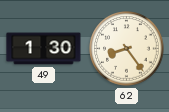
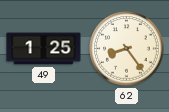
49: 1:30 -> 1:25 (44, 49)
